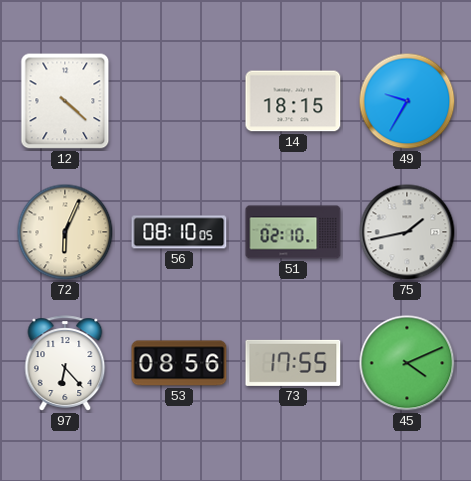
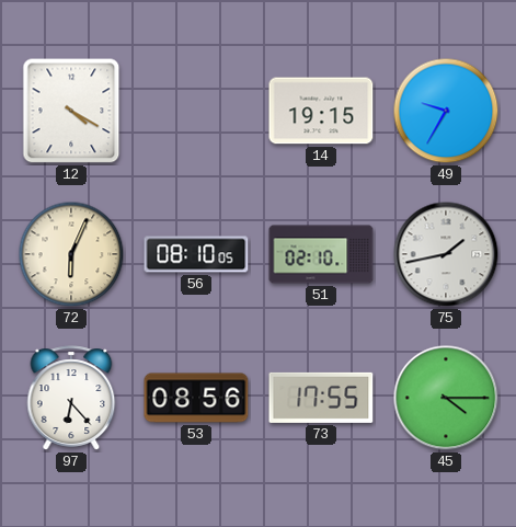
12: 4:22 -> 4:20 (71, 111)
14: 18:15 -> 19:15 (321, 111)
45: 4:11 -> 4:15 (446, 398)
